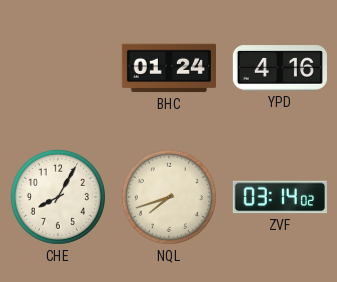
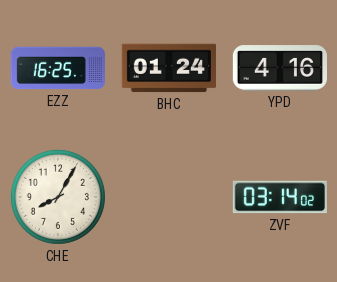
EZZ: none -> 16:25 (57, 68)
NQL: 7:42 -> none (169, 197)
